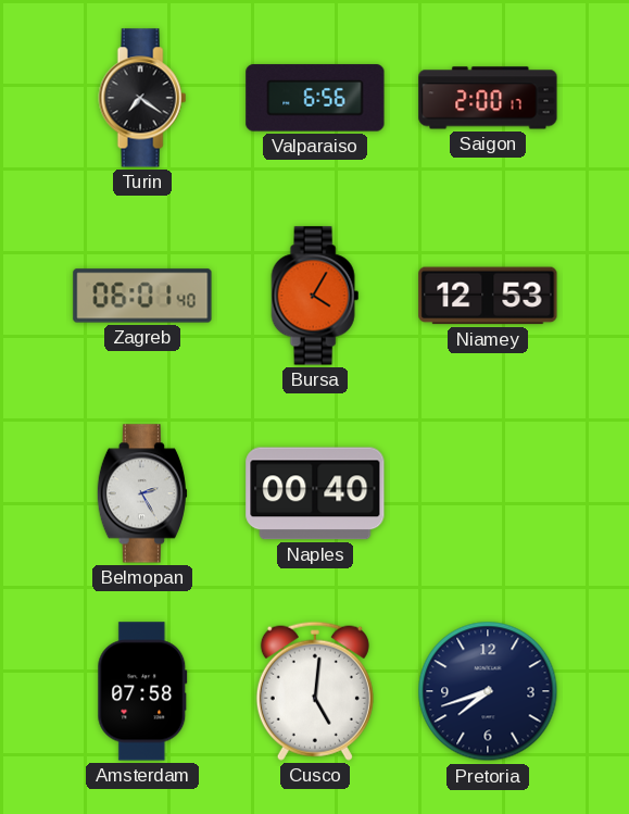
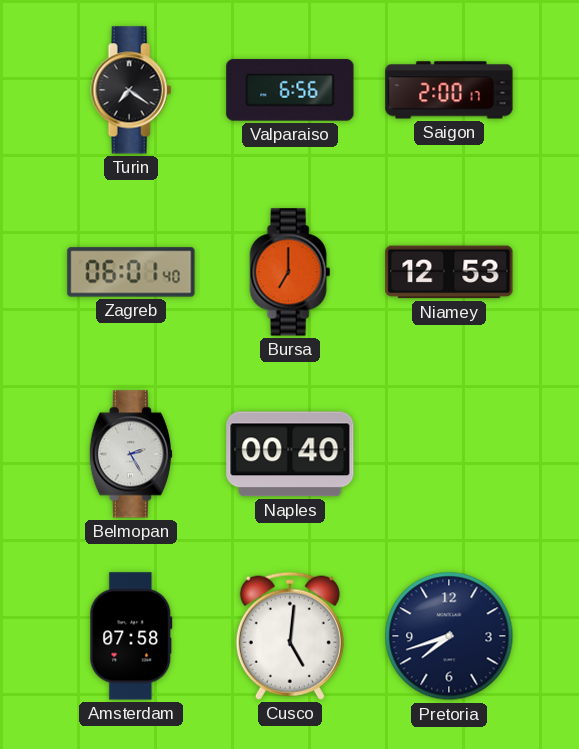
Bursa: 4:05 -> 7:00 (290, 272)
